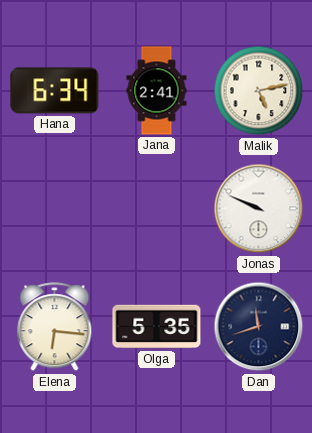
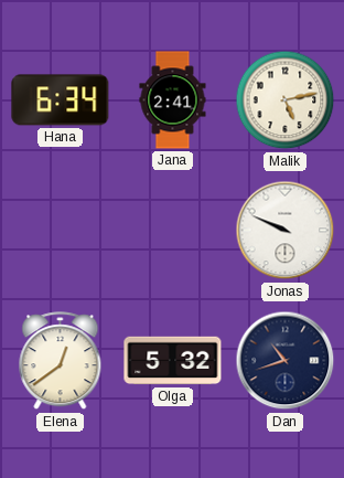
Elena: 6:16 -> 12:39 (61, 361)
Olga: 5:35 -> 5:32 (173, 361)
Dan: 11:42 -> 10:42 (286, 361)
